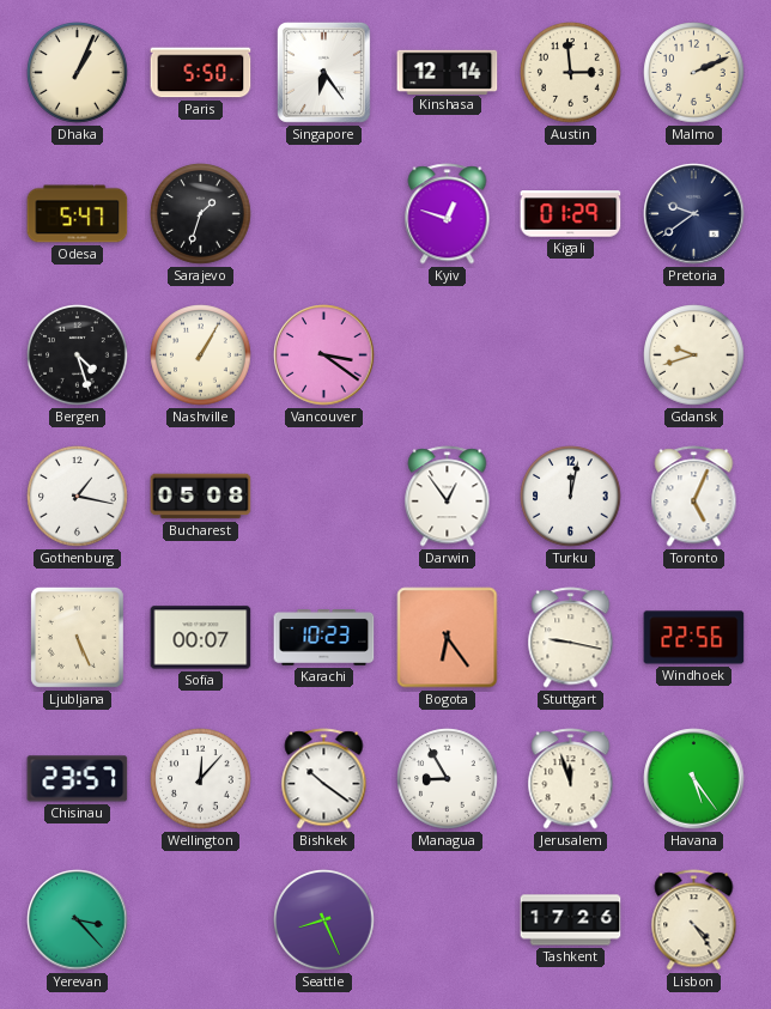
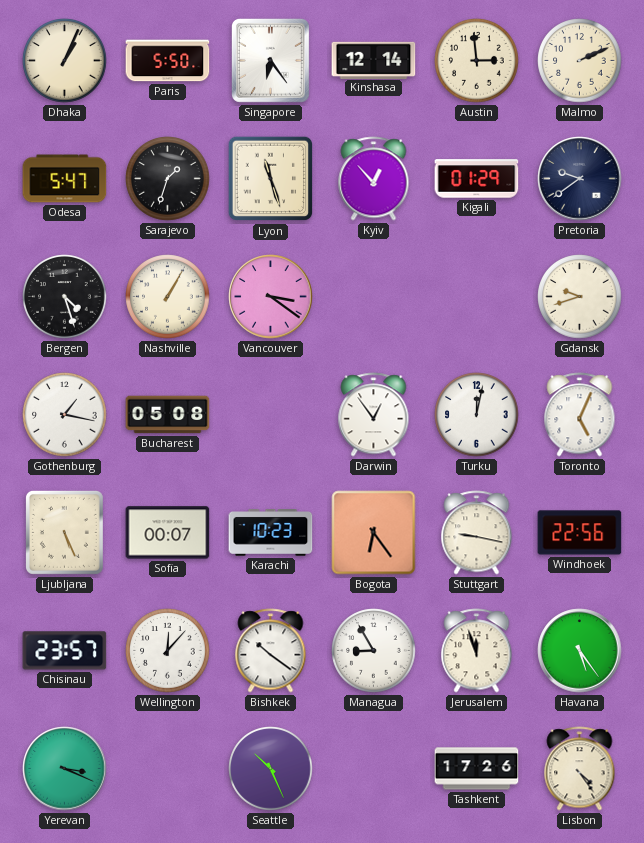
Lyon: none -> 11:27 (271, 179)
Kyiv: 12:48 -> 12:53 (374, 179)
Yerevan: 3:23 -> 3:19 (65, 769)
Seattle: 8:26 -> 10:26 (271, 769)
